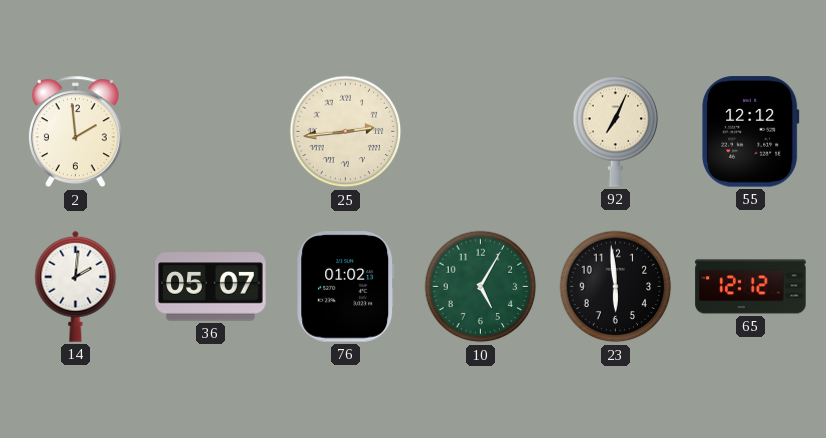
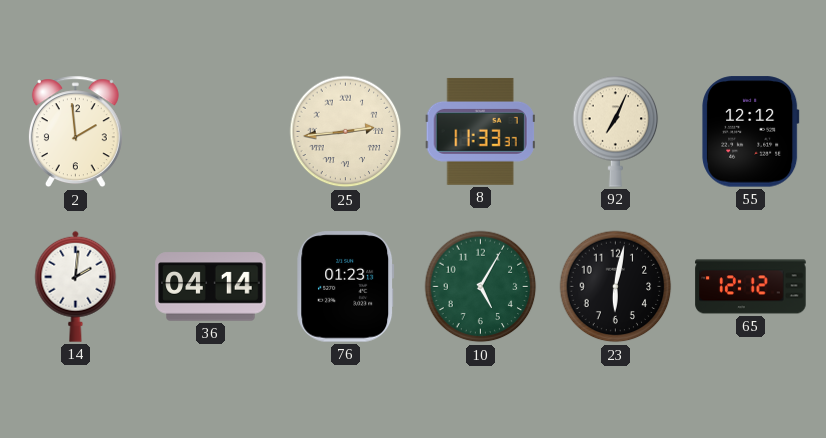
8: none -> 11:33 (480, 131)
36: 05:07 -> 04:14 (211, 287)
76: 01:02 -> 01:23 (346, 287)
23: 5:59 -> 6:02 (616, 287)
